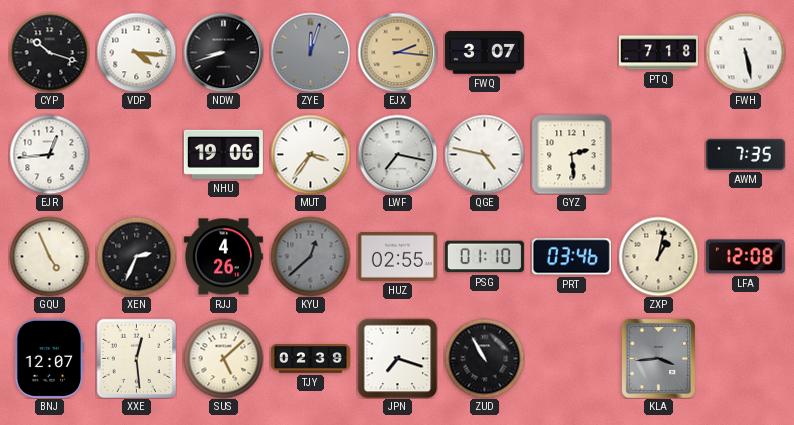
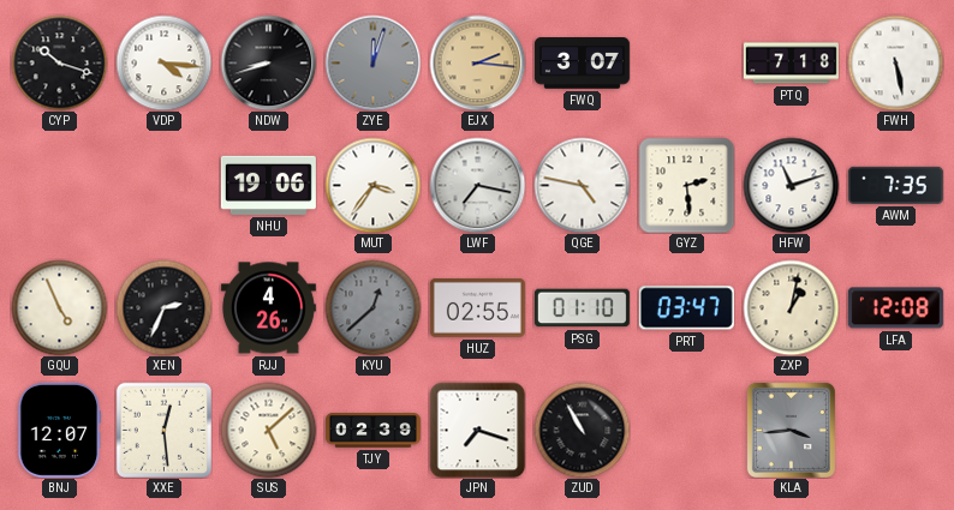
EJR: 12:44 -> none (49, 154)
HFW: none -> 11:12 (791, 185)
PRT: 03:46 -> 03:47 (686, 308)
